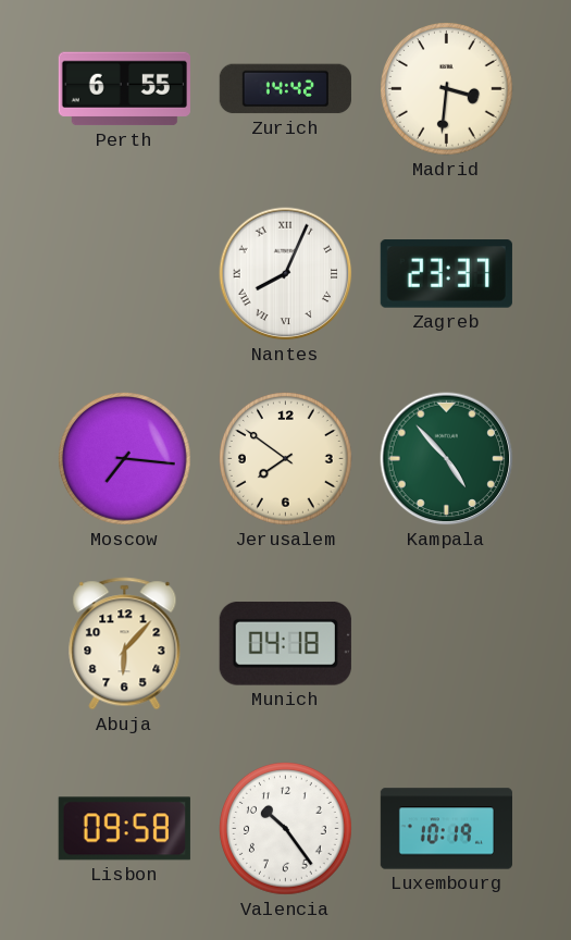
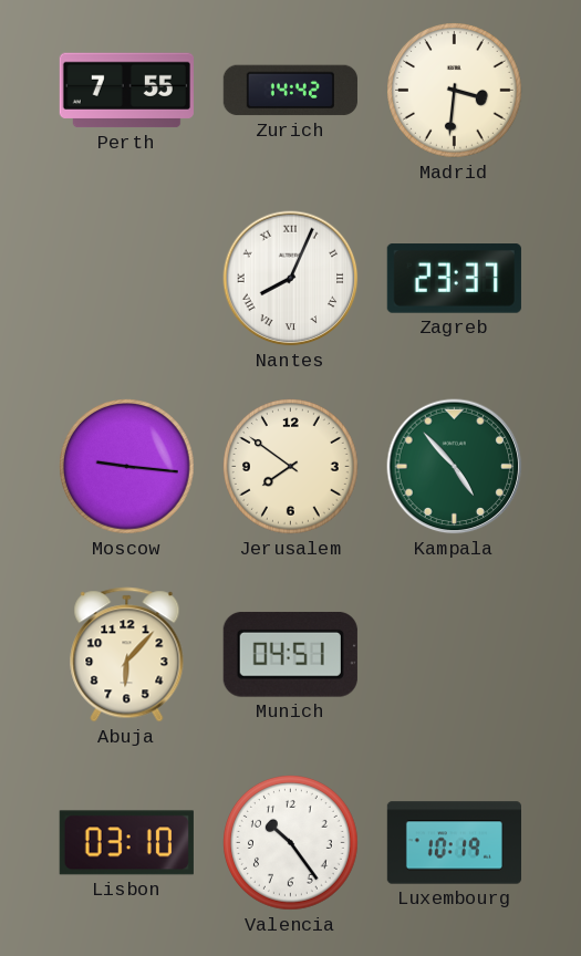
Perth: 6:55 -> 7:55 (126, 91)
Moscow: 7:16 -> 9:16 (127, 467)
Munich: 04:18 -> 04:51 (290, 654)
Lisbon: 09:58 -> 03:10 (126, 843)
